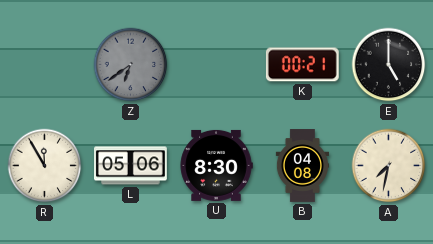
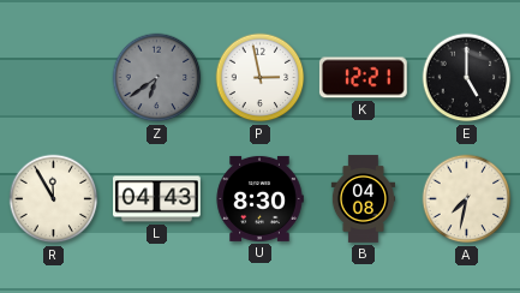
P: none -> 2:58 (261, 78)
K: 00:21 -> 12:21 (363, 78)
L: 05:06 -> 04:43 (157, 199)
